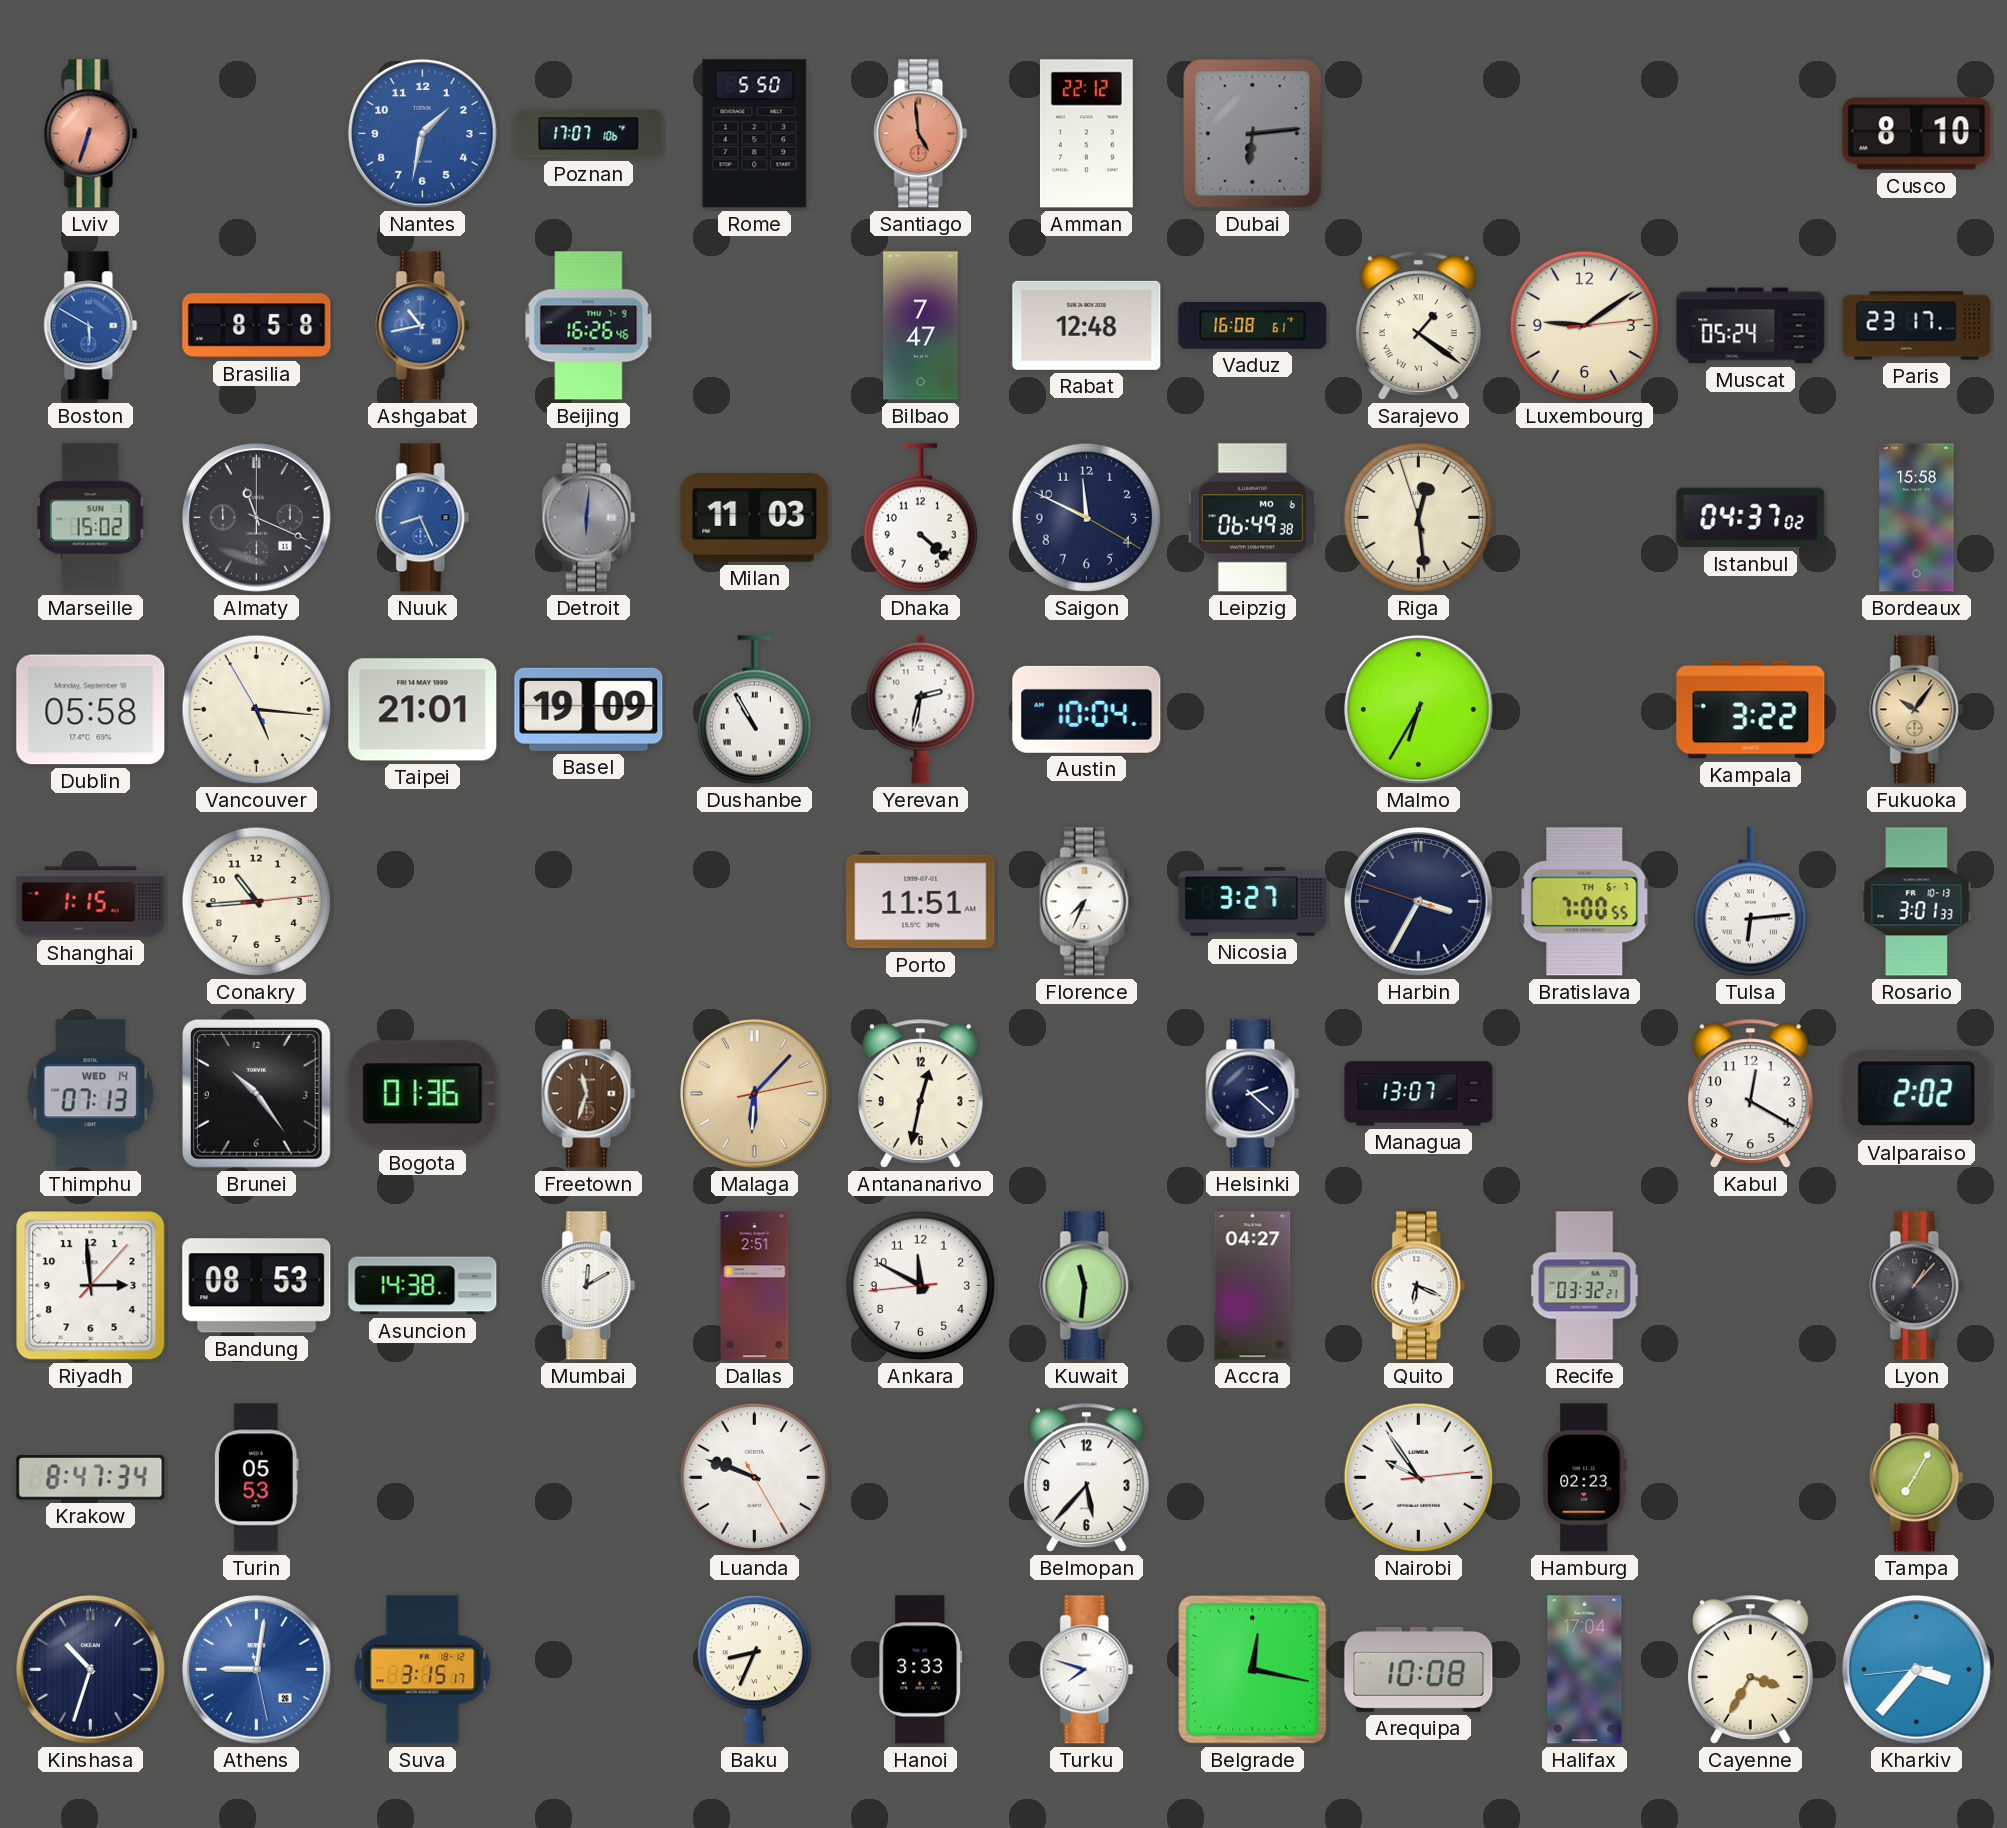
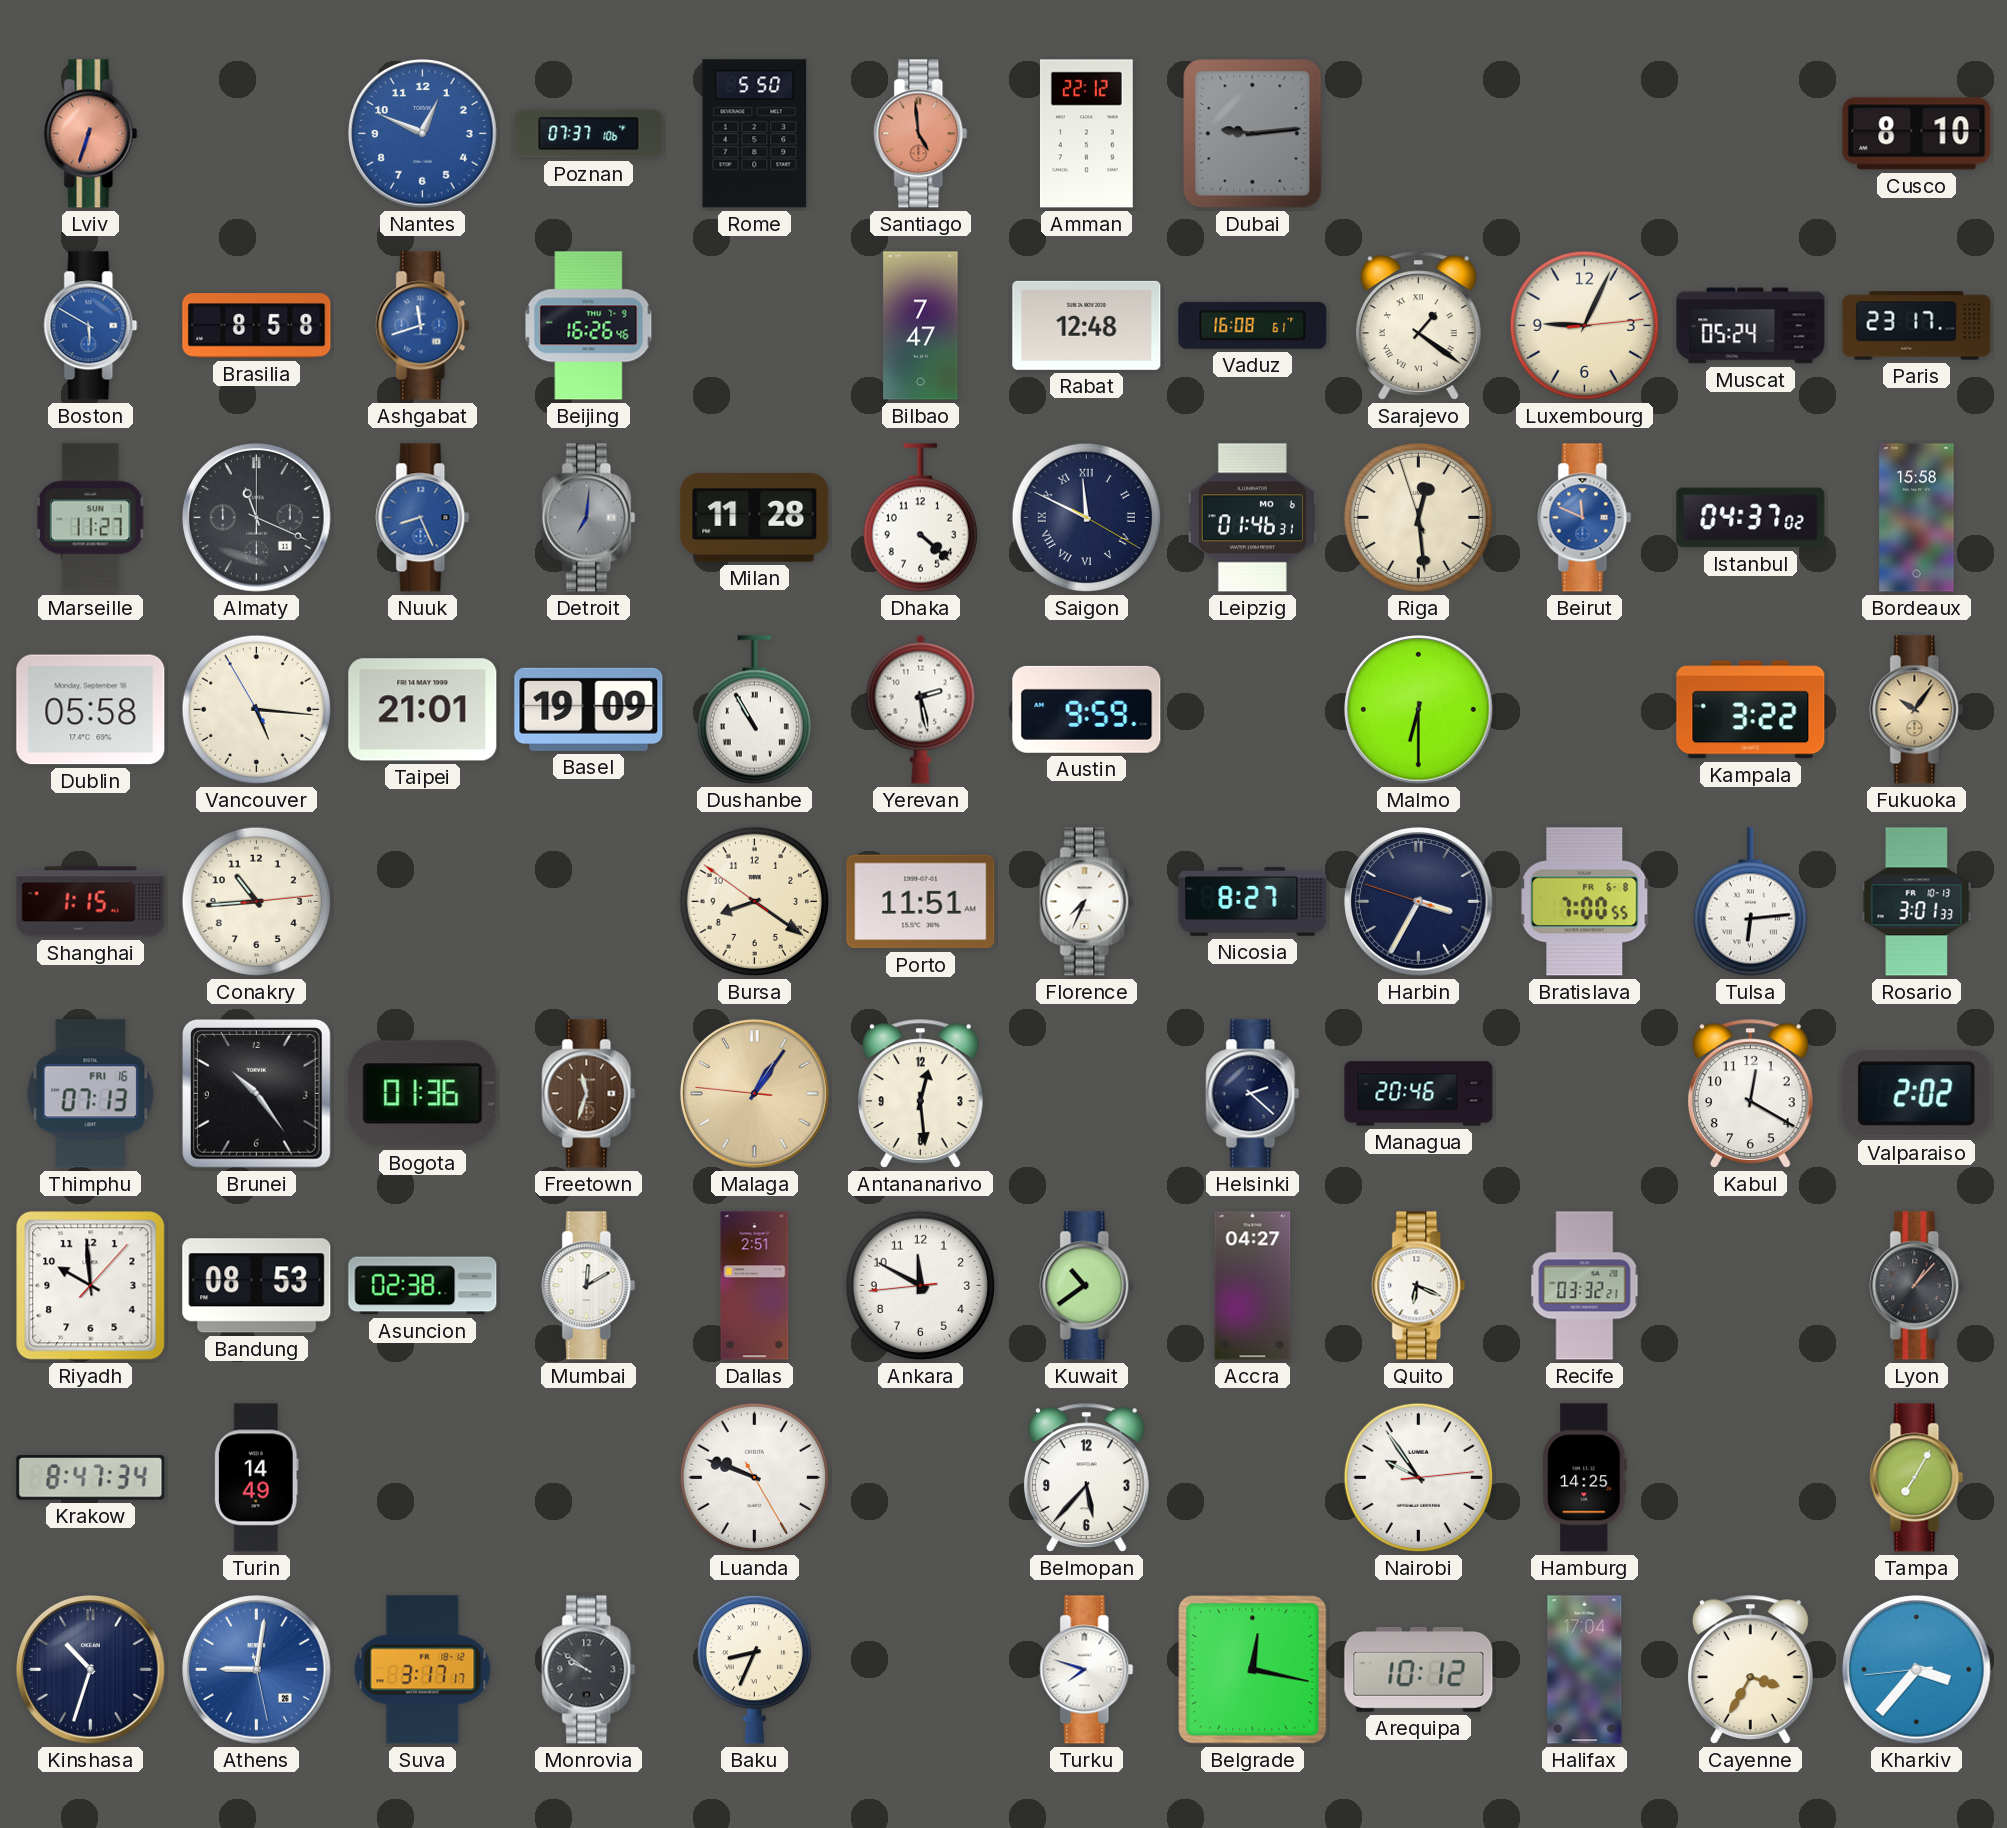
Nantes: 1:32 -> 12:49 (423, 134)
Poznan: 17:07 -> 07:37 (589, 134)
Dubai: 6:14 -> 9:14 (1253, 134)
Ashgabat: 10:43 -> 11:42 (423, 326)
Luxembourg: 9:09 -> 9:04 (1584, 325)
Marseille: 15:02 -> 11:27 (90, 518)
Detroit: 6:01 -> 7:01 (589, 518)
Milan: 11:03 -> 11:28 (755, 518)
Saigon numerals: Arabic -> Roman (1086, 517)
Leipzig: 06:49 -> 01:46 (1252, 518)
Beirut: none -> 11:49 (1585, 518)
Yerevan: 2:32 -> 2:28 (921, 709)
Austin: 10:04 -> 9:59 (1087, 709)
Malmo: 6:35 -> 6:30 (1419, 710)
Bursa: none -> 8:20 (754, 901)
Nicosia: 3:27 -> 8:27 (1253, 902)
Bratislava date: TH 6-7 -> FR 6-8 (1585, 902)
Thimphu date: WED 14 -> FRI 16 (91, 1094)
Malaga: 6:07 -> 1:05 (755, 1094)
Antananarivo: 12:32 -> 12:29 (920, 1093)
Managua: 13:07 -> 20:46 (1419, 1094)
Riyadh: 2:59 -> 9:59 (91, 1286)
Asuncion: 14:38 -> 02:38 (423, 1286)
Kuwait: 11:31 -> 10:39 (1087, 1286)
Turin: 05:53 -> 14:49 (256, 1478)
Hamburg: 02:23 -> 14:25 (1585, 1478)
Suva: 3:15 -> 3:17 (423, 1670)
Monrovia: none -> 9:51 (589, 1670)
Hanoi: 3:33 -> none (921, 1670)
Arequipa: 10:08 -> 10:12 (1419, 1669)
